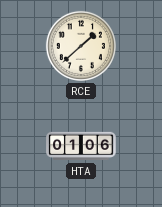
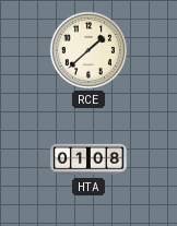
HTA: 01:06 -> 01:08 (88, 159)
